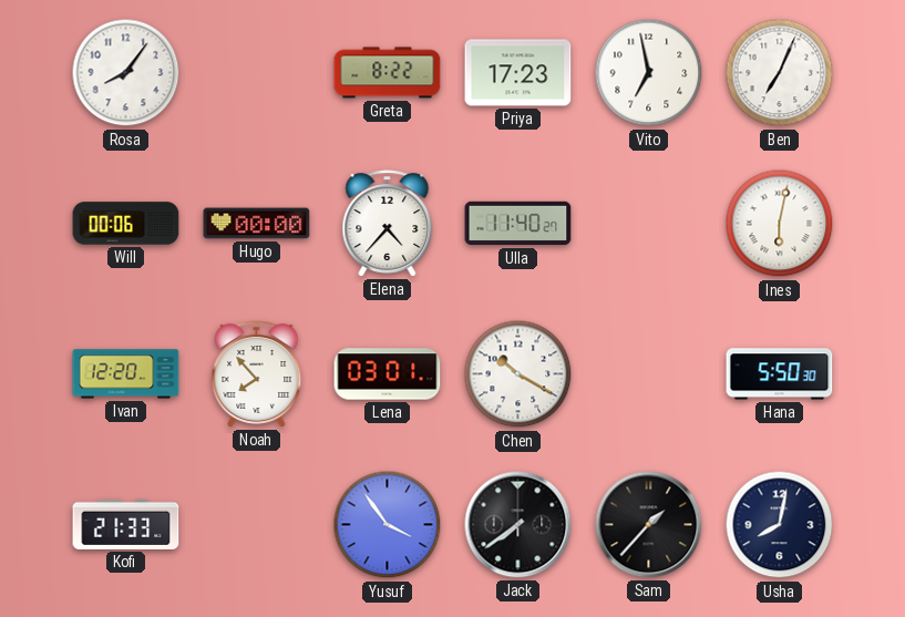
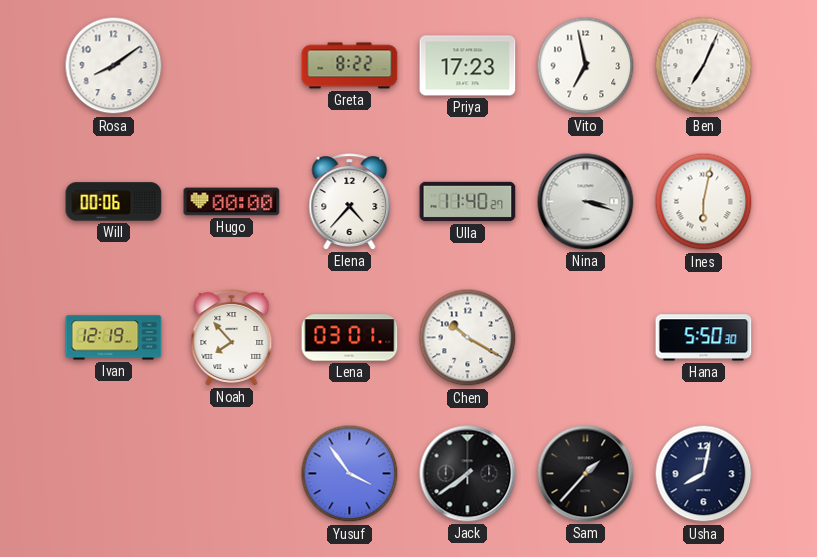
Rosa: 8:06 -> 8:09 (114, 66)
Nina: none -> 3:18 (586, 202)
Ivan: 12:20 -> 12:19 (114, 338)
Kofi: 21:33 -> none (126, 524)
